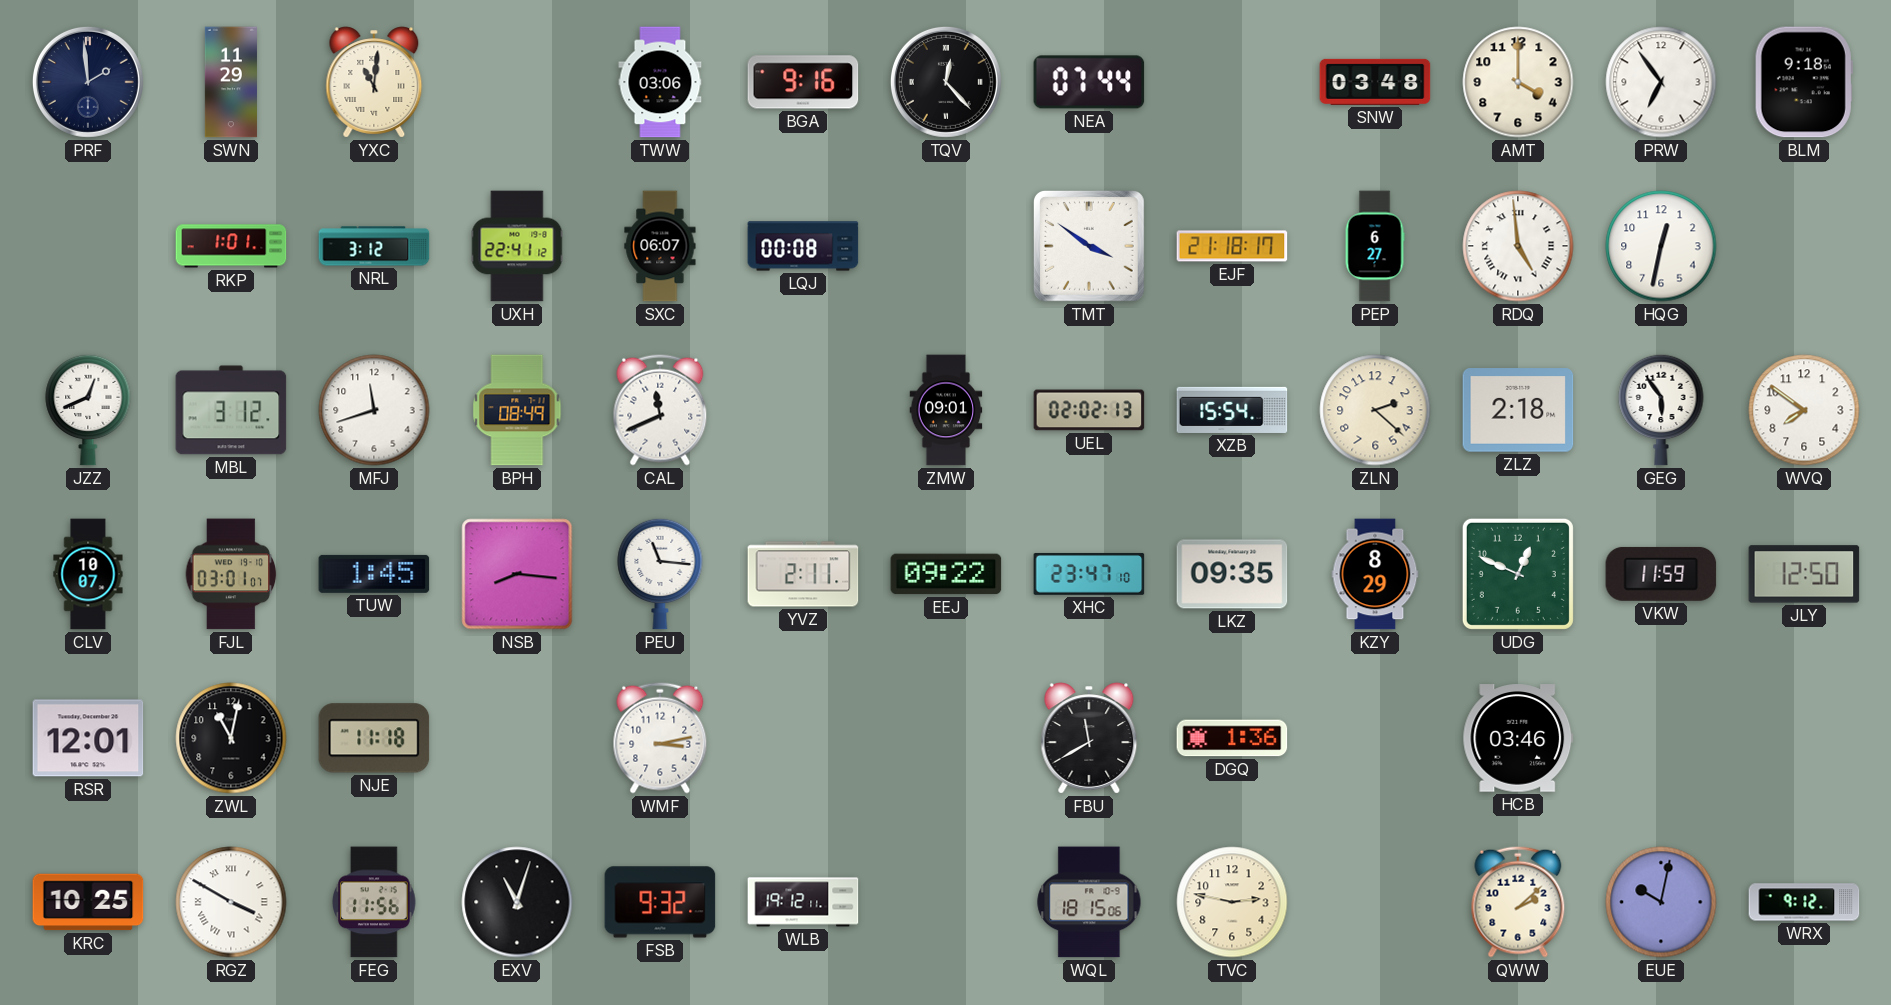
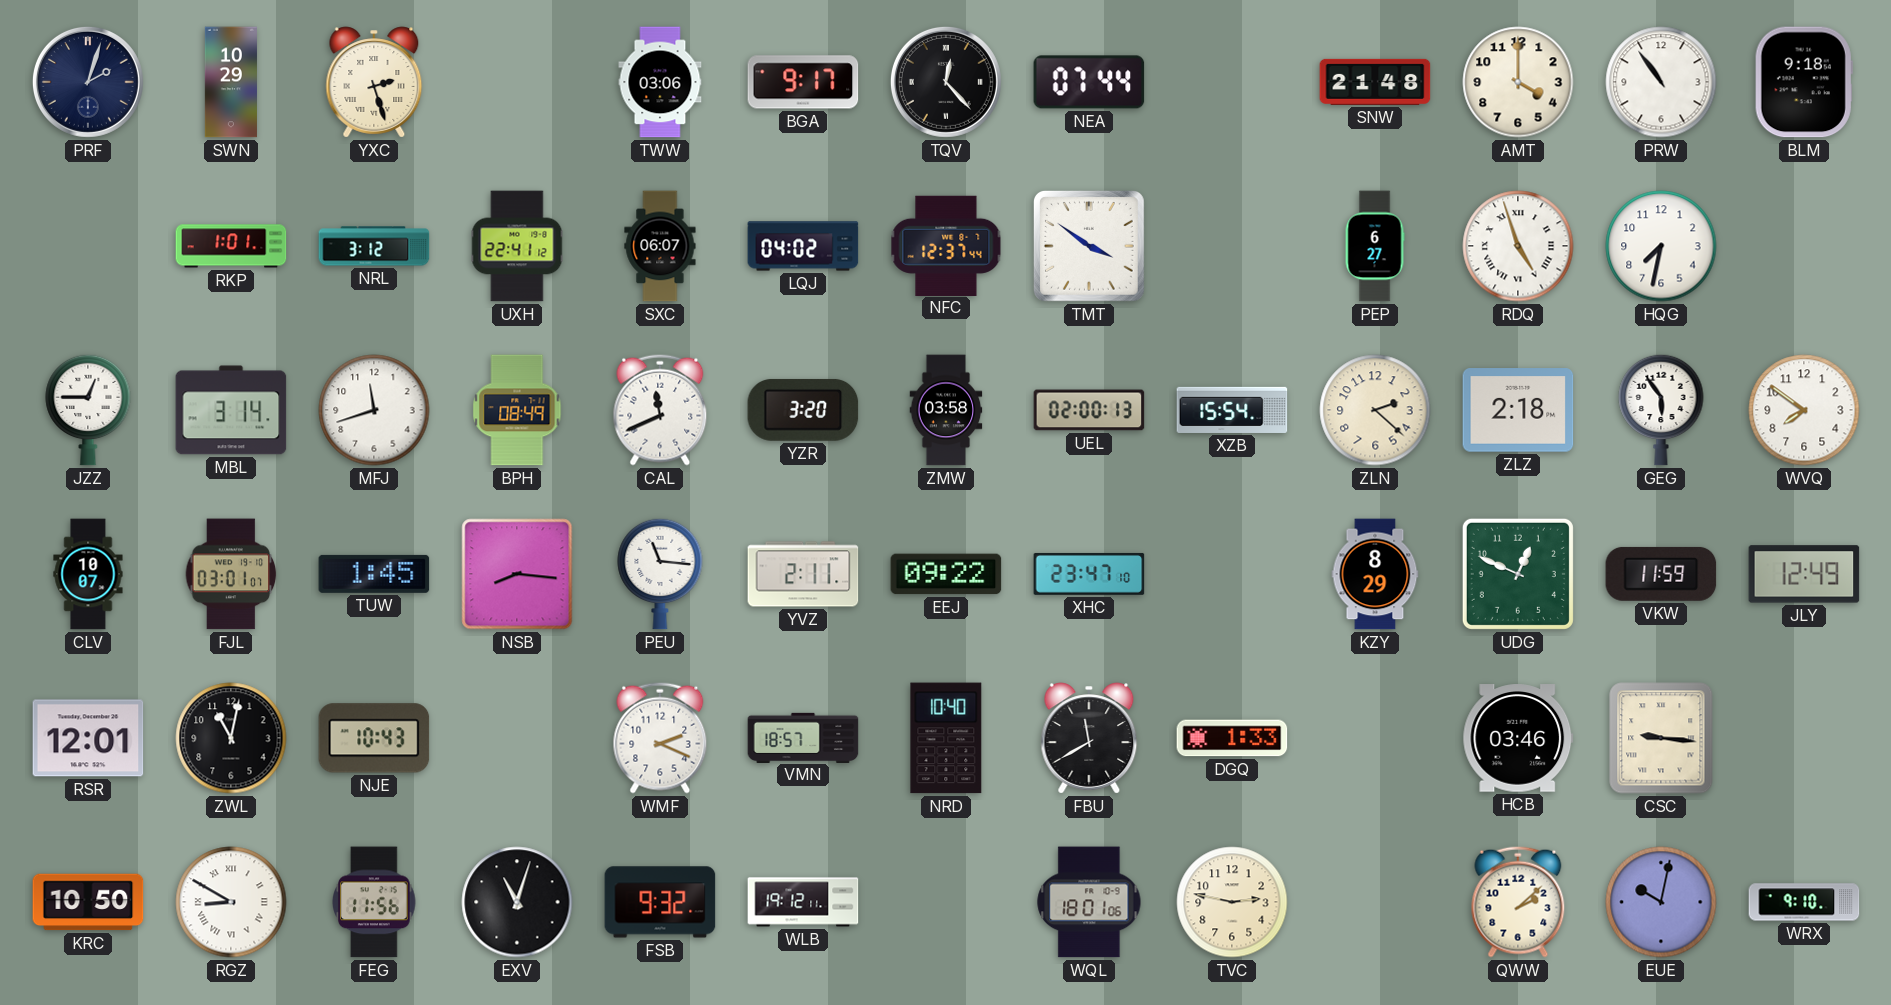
PRF: 1:59 -> 2:03 (88, 82)
SWN: 11:29 -> 10:29 (231, 82)
YXC: 11:01 -> 2:27 (374, 82)
BGA: 9:16 -> 9:17 (803, 82)
SNW: 03:48 -> 21:48 (1375, 82)
PRW: 6:54 -> 10:54 (1661, 82)
LQJ: 00:08 -> 04:02 (803, 246)
NFC: none -> 12:37 (946, 245)
EJF: 21:18 -> none (1232, 246)
RDQ: 4:59 -> 4:57 (1518, 246)
HQG: 12:32 -> 7:32 (1661, 246)
JZZ: 12:41 -> 12:45 (88, 410)
MBL: 3:12 -> 3:14 (231, 410)
YZR: none -> 3:20 (803, 410)
ZMW: 09:01 -> 03:58 (946, 410)
UEL: 02:02 -> 02:00 (1089, 410)
LKZ: 09:35 -> none (1232, 574)
JLY: 12:50 -> 12:49 (1804, 574)
NJE: 11:18 -> 10:43 (374, 738)
WMF: 3:13 -> 2:19 (660, 738)
VMN: none -> 18:57 (803, 737)
NRD: none -> 10:40 (946, 738)
DGQ: 1:36 -> 1:33 (1232, 738)
CSC: none -> 9:16 (1661, 738)
KRC: 10:25 -> 10:50 (88, 902)
RGZ: 3:50 -> 8:50 (231, 902)
WQL: 18:15 -> 18:01 (1089, 902)
WRX: 9:12 -> 9:10 (1804, 902)
